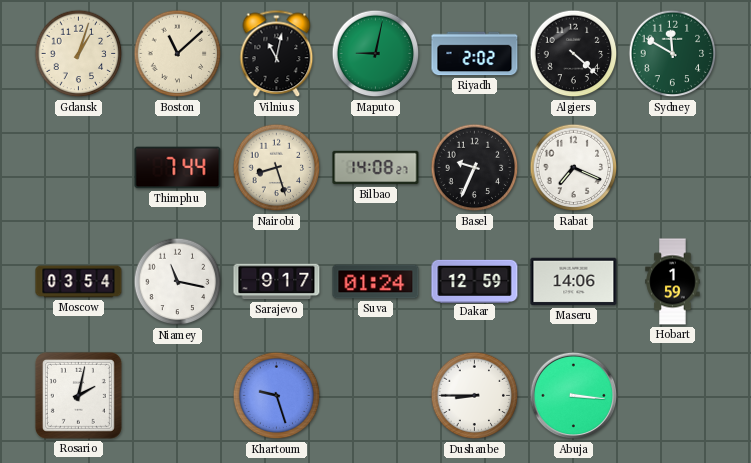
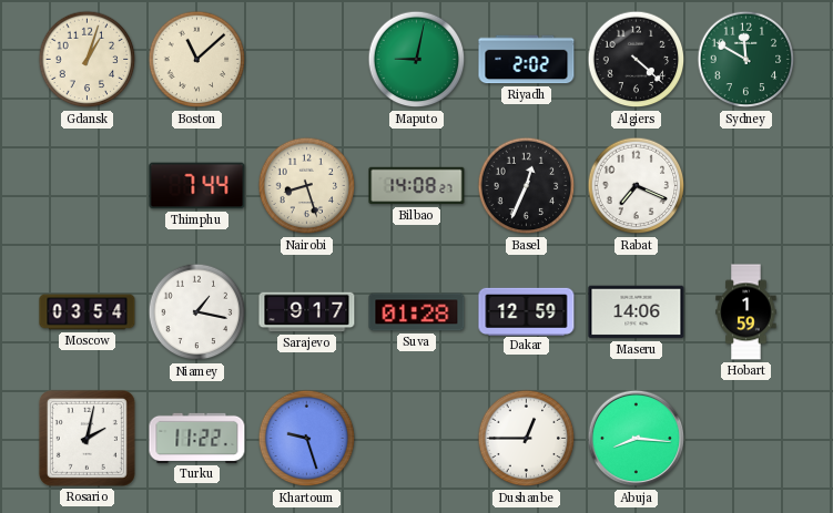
Vilnius: 11:02 -> none (277, 54)
Basel: 9:34 -> 12:34 (527, 186)
Niamey: 11:17 -> 1:17 (197, 312)
Suva: 01:24 -> 01:28 (417, 312)
Turku: none -> 11:22 (197, 438)
Dushanbe: 8:45 -> 12:45 (527, 439)
Abuja: 3:16 -> 8:16 (637, 439)
